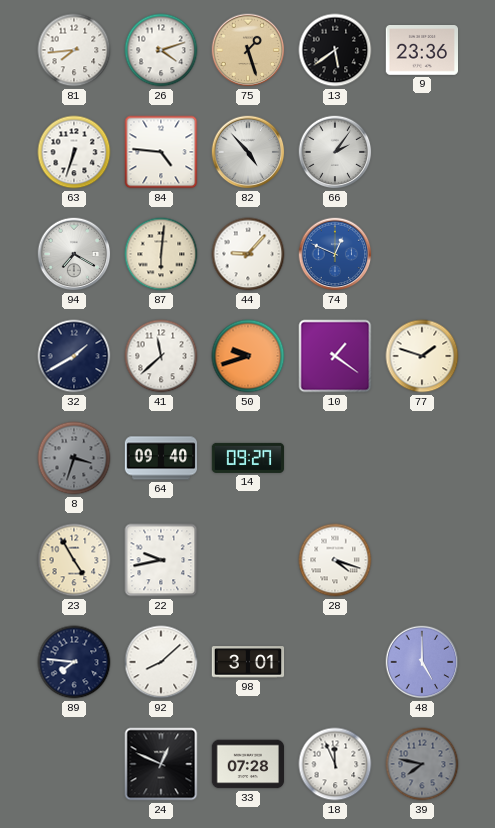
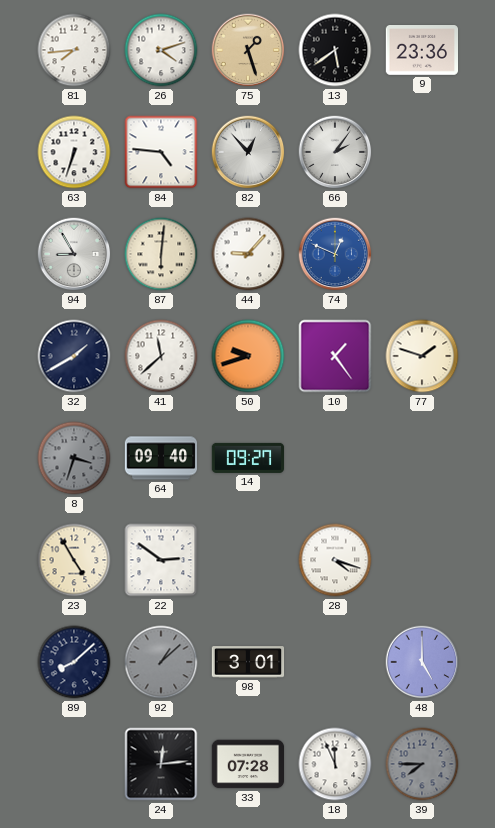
82: 4:53 -> 12:53 (248, 152)
94: 7:20 -> 8:55 (74, 254)
10: 1:21 -> 1:24 (335, 356)
22: 9:43 -> 2:51 (161, 560)
89: 7:46 -> 8:08 (74, 662)
92: 8:08 -> 1:08 (161, 662)
92 dial: white -> grey (161, 662)
24: 12:49 -> 12:14 (161, 764)
39: 7:47 -> 7:45 (422, 764)
